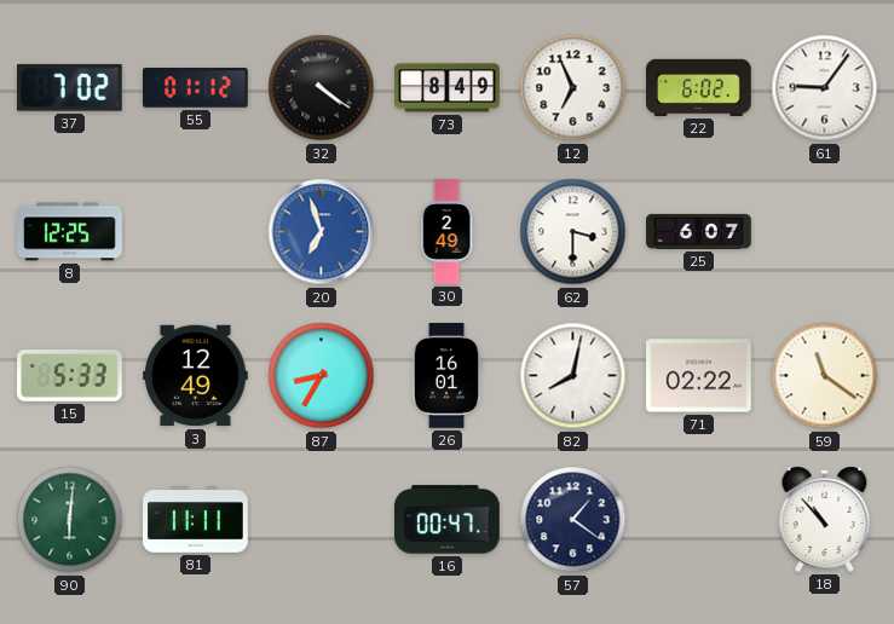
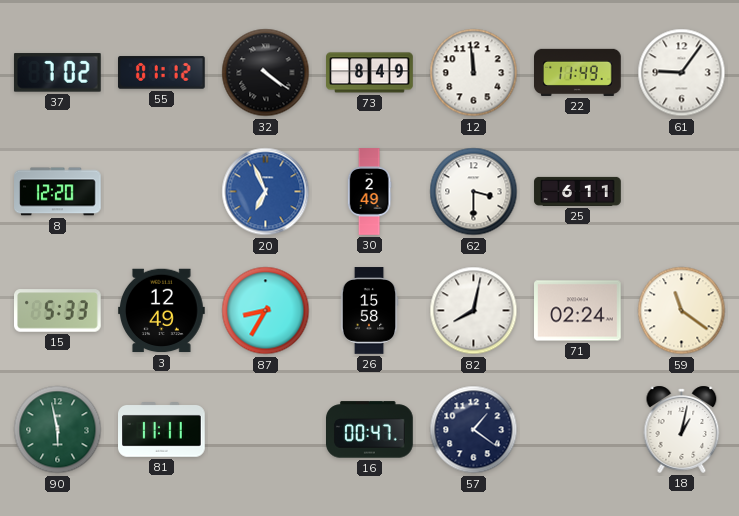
12: 6:56 -> 11:59 (474, 73)
22: 6:02 -> 11:49 (578, 72)
8: 12:25 -> 12:20 (58, 192)
20: 6:57 -> 6:56 (266, 192)
25: 6:07 -> 6:11 (578, 191)
26: 16:01 -> 15:58 (369, 311)
71: 02:22 -> 02:24 (578, 311)
90: 6:01 -> 5:58 (58, 430)
18: 10:53 -> 1:02 (682, 429)
